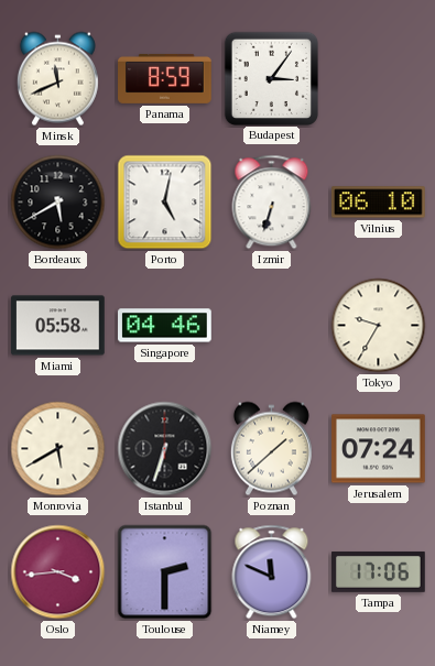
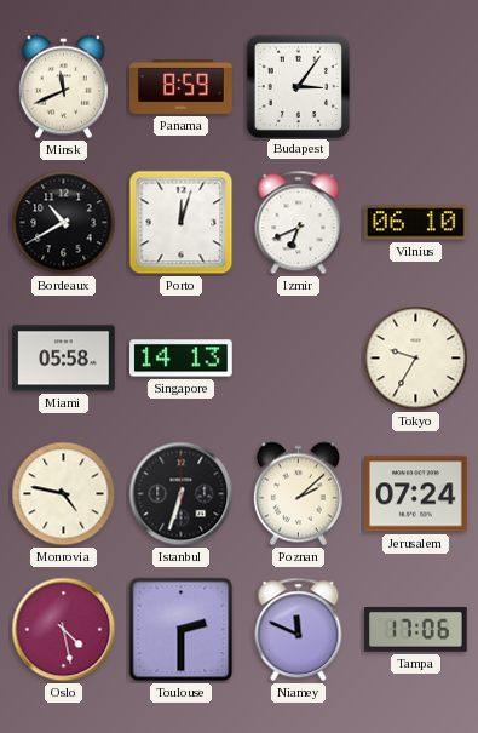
Bordeaux: 5:40 -> 10:40 (64, 223)
Porto: 5:02 -> 12:03 (182, 223)
Izmir: 6:33 -> 6:41 (299, 223)
Singapore: 04:46 -> 14:13 (182, 359)
Monrovia: 5:40 -> 4:47 (64, 494)
Poznan: 1:38 -> 2:08 (298, 494)
Oslo: 3:44 -> 4:28 (64, 630)
